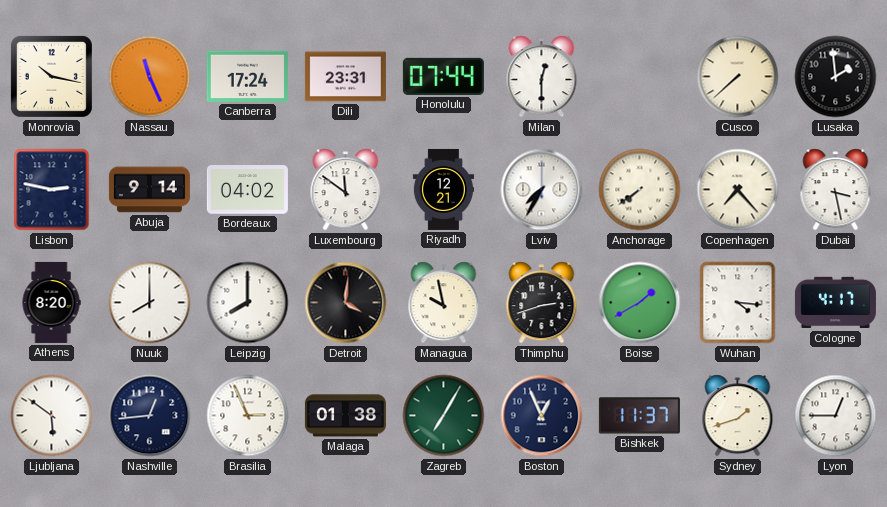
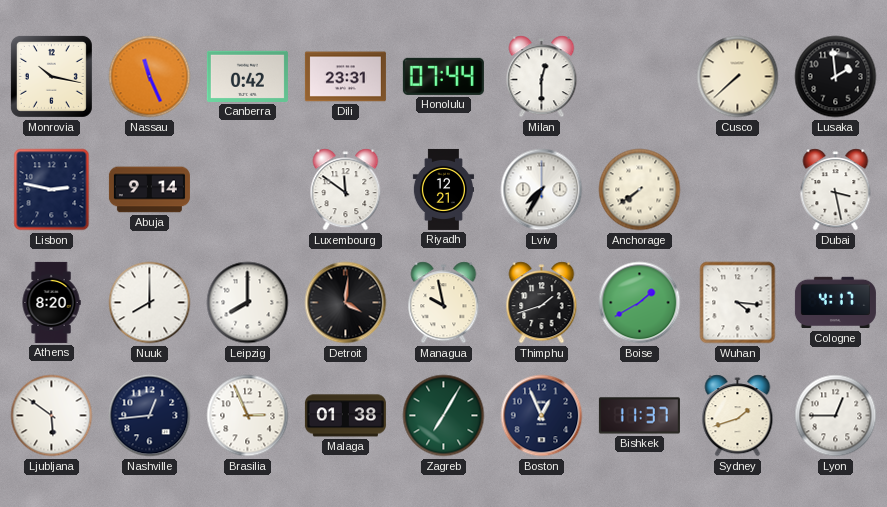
Canberra: 17:24 -> 0:42 (247, 76)
Bordeaux: 04:02 -> none (247, 190)
Copenhagen: 7:23 -> none (738, 190)
Thimphu: 2:42 -> 1:42 (542, 303)
